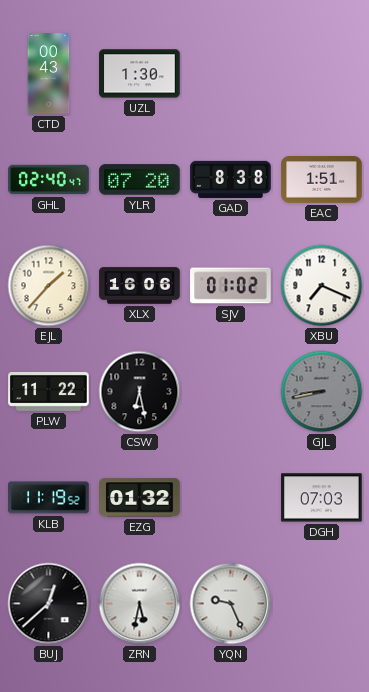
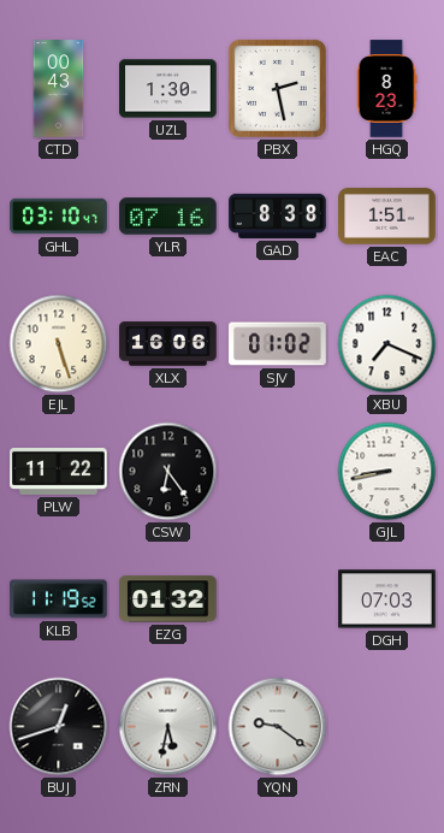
PBX: none -> 2:28 (277, 88)
HGQ: none -> 8:23 (386, 89)
GHL: 02:40 -> 03:10 (59, 217)
YLR: 07:20 -> 07:16 (168, 217)
EJL: 1:37 -> 5:27 (59, 344)
CSW: 6:28 -> 6:24 (168, 472)
GJL dial: grey -> white (387, 472)
BUJ: 12:38 -> 12:42 (59, 727)
YQN: 9:26 -> 9:21 (278, 727)
